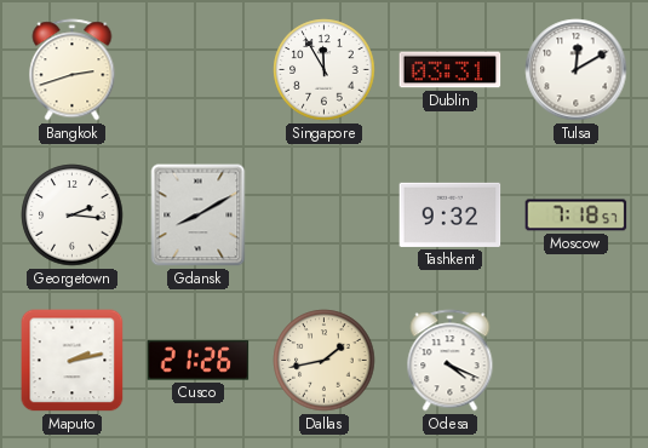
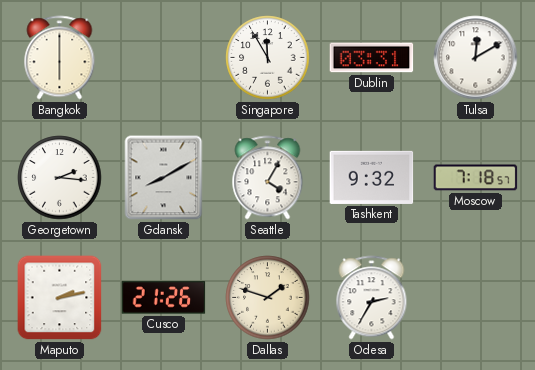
Bangkok: 2:42 -> 6:00 (60, 58)
Seattle: none -> 4:05 (268, 178)
Dallas: 1:43 -> 1:48 (268, 298)
Odesa: 4:19 -> 2:35 (372, 298)
